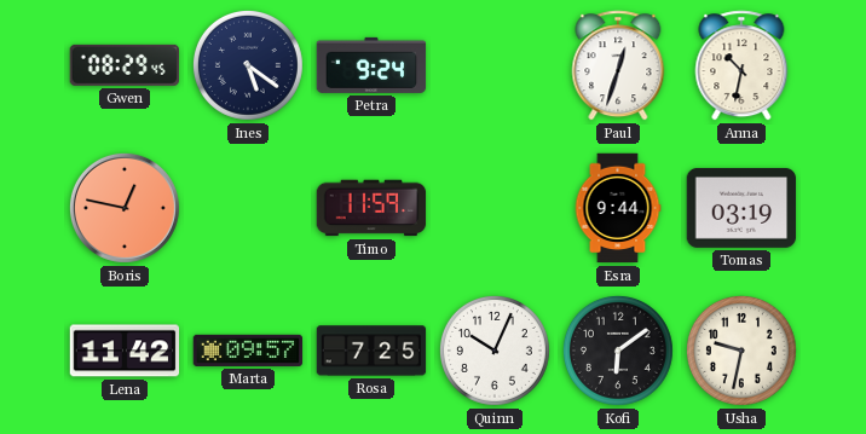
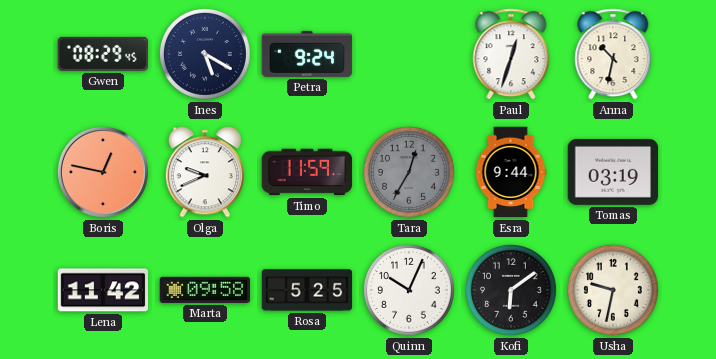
Ines: 5:21 -> 5:20 (205, 54)
Olga: none -> 9:41 (205, 172)
Tara: none -> 12:35 (409, 172)
Marta: 09:57 -> 09:58 (205, 290)
Rosa: 7:25 -> 5:25 (307, 290)
